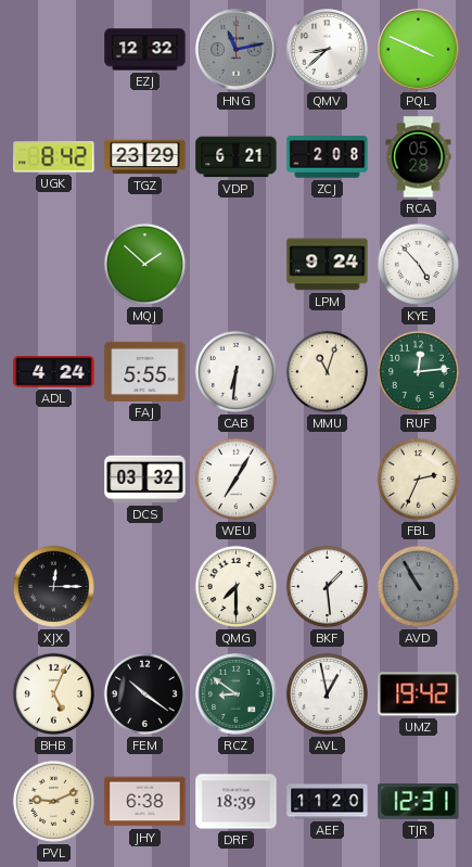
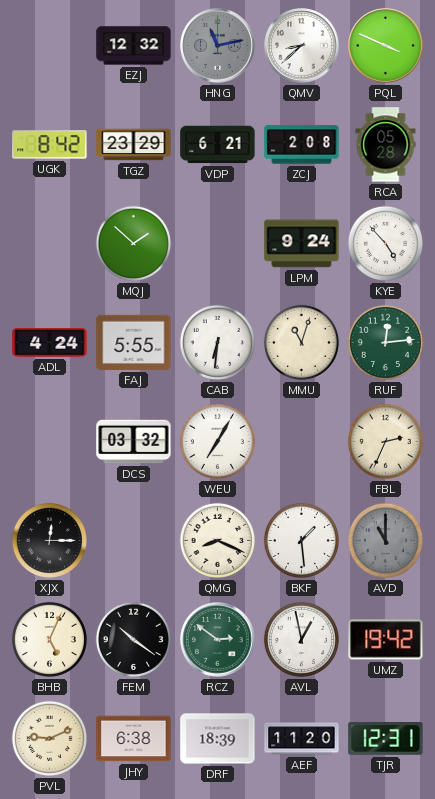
QMG: 7:30 -> 8:19 (217, 540)
AVD: 10:55 -> 11:00 (385, 540)
RCZ: 8:51 -> 2:51 (218, 640)
